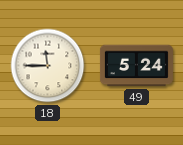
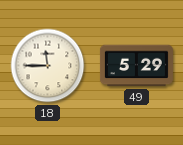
49: 5:24 -> 5:29 (136, 66)
